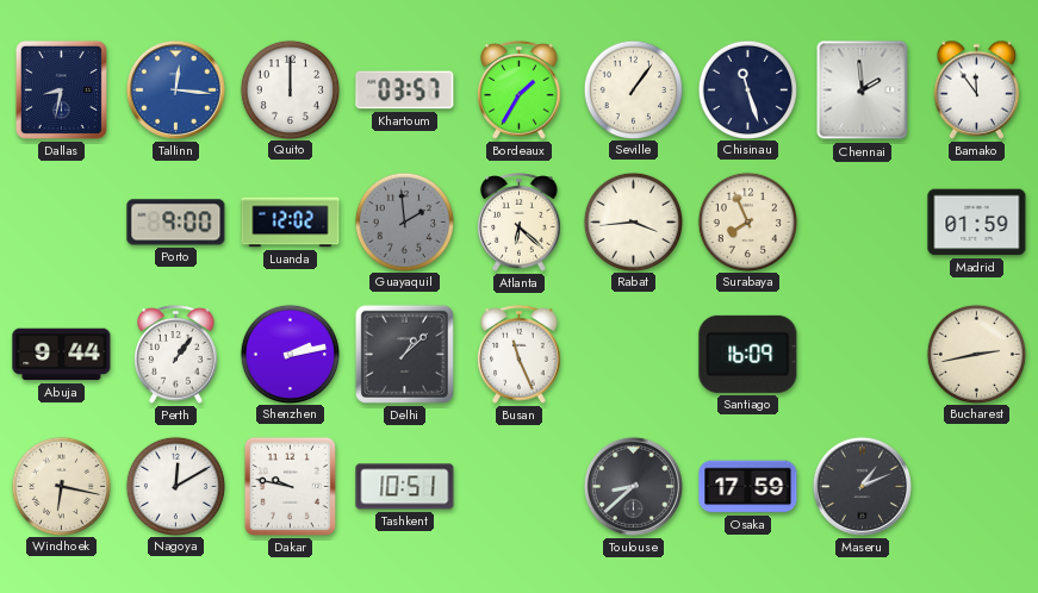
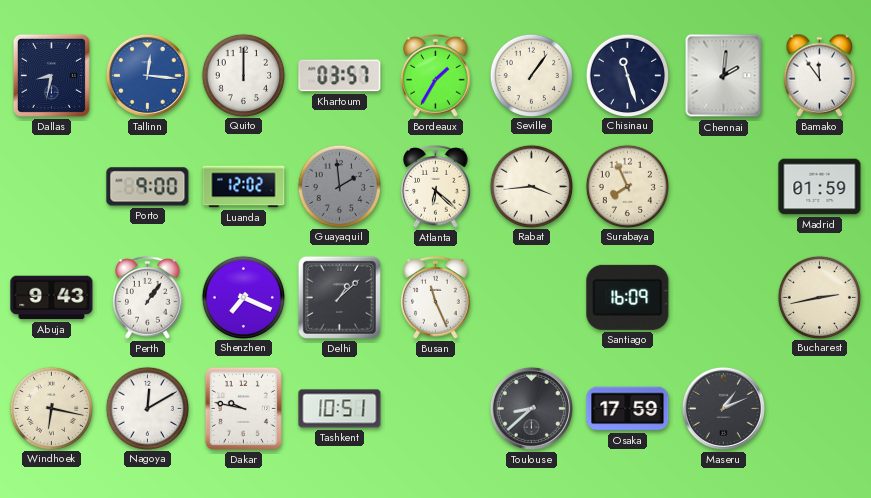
Chennai: 1:59 -> 2:01 (724, 76)
Abuja: 9:44 -> 9:43 (52, 298)
Shenzhen: 2:13 -> 7:19 (243, 297)
